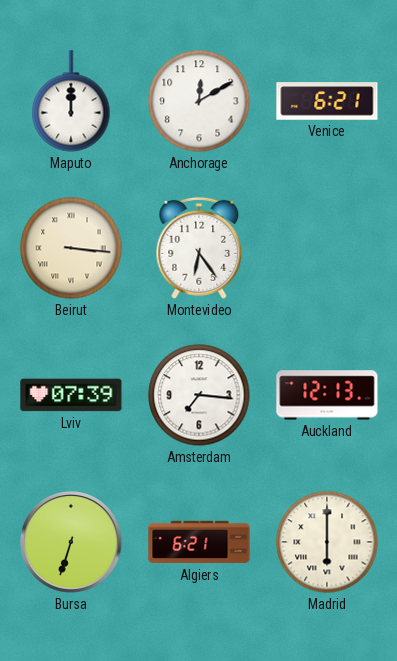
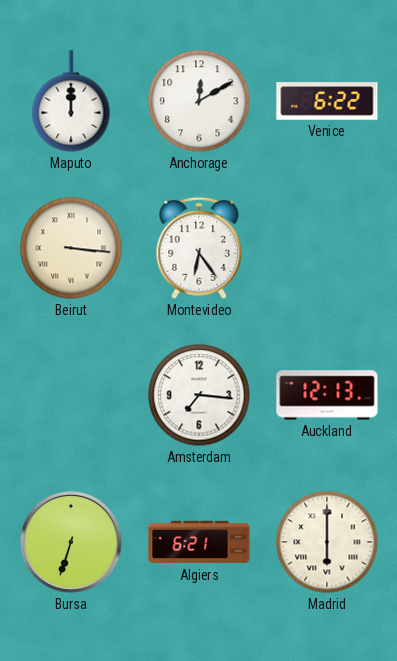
Venice: 6:21 -> 6:22 (327, 101)
Lviv: 07:39 -> none (71, 395)
